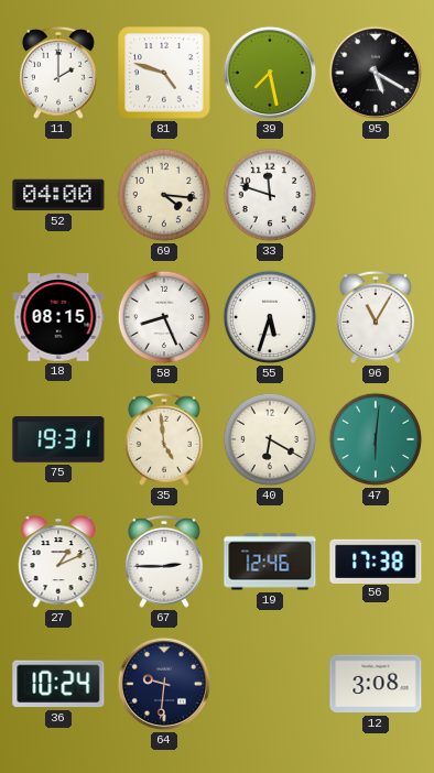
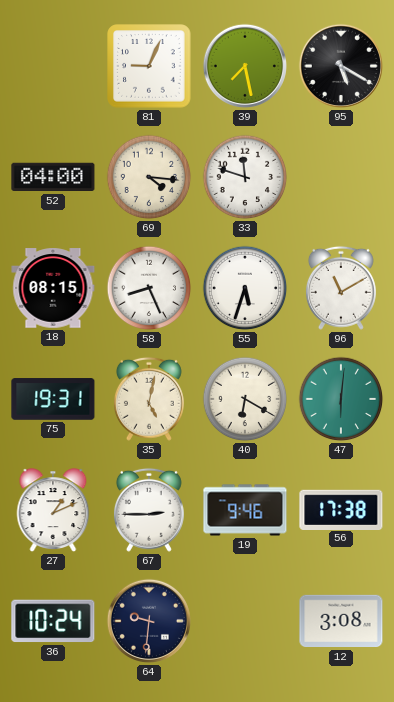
11: 2:00 -> none (58, 73)
81: 4:48 -> 9:04 (149, 66)
96: 11:05 -> 11:10 (341, 288)
35: 4:59 -> 5:02 (149, 399)
19: 12:46 -> 9:46 (245, 510)
